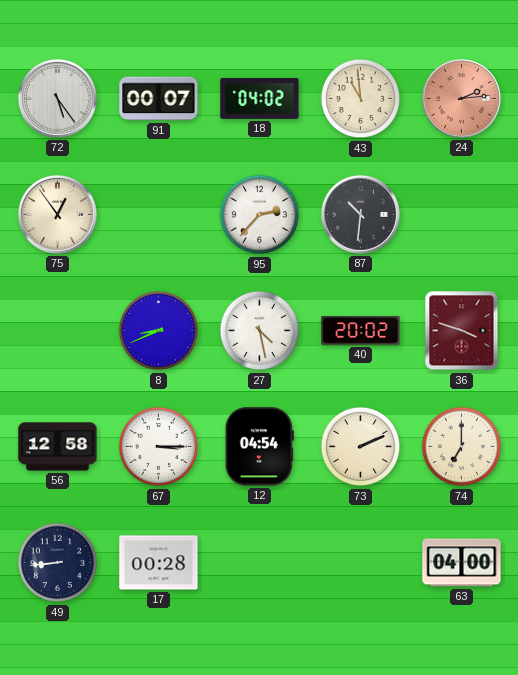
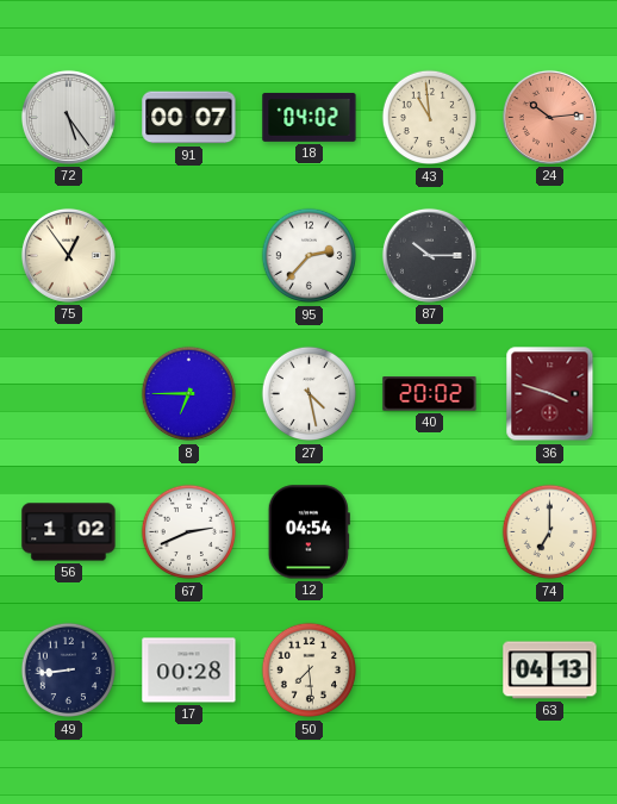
24: 2:14 -> 10:14 (549, 117)
87: 10:31 -> 10:15 (429, 255)
8: 8:41 -> 6:45 (189, 394)
56: 12:58 -> 1:02 (69, 532)
67: 3:15 -> 2:41 (189, 532)
73: 2:11 -> none (361, 447)
50: none -> 7:29 (310, 671)
63: 04:00 -> 04:13 (550, 671)
